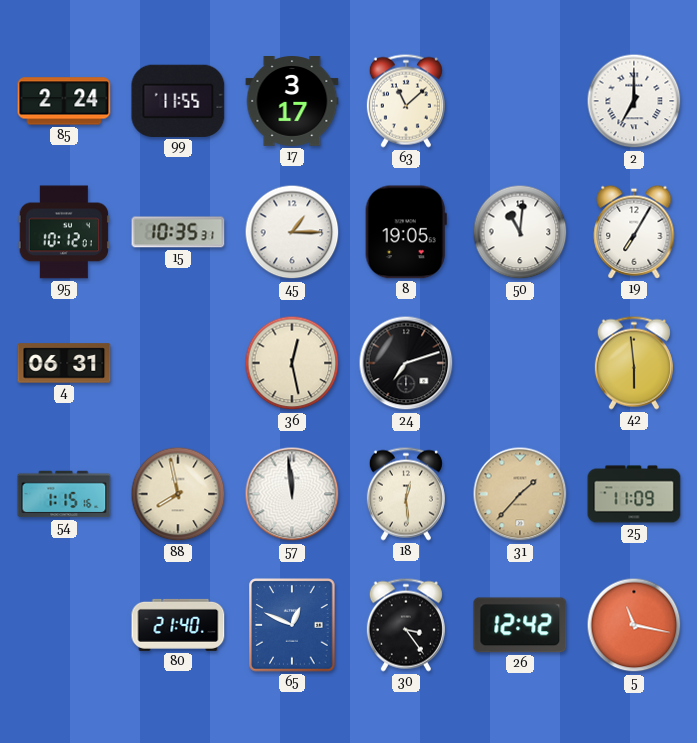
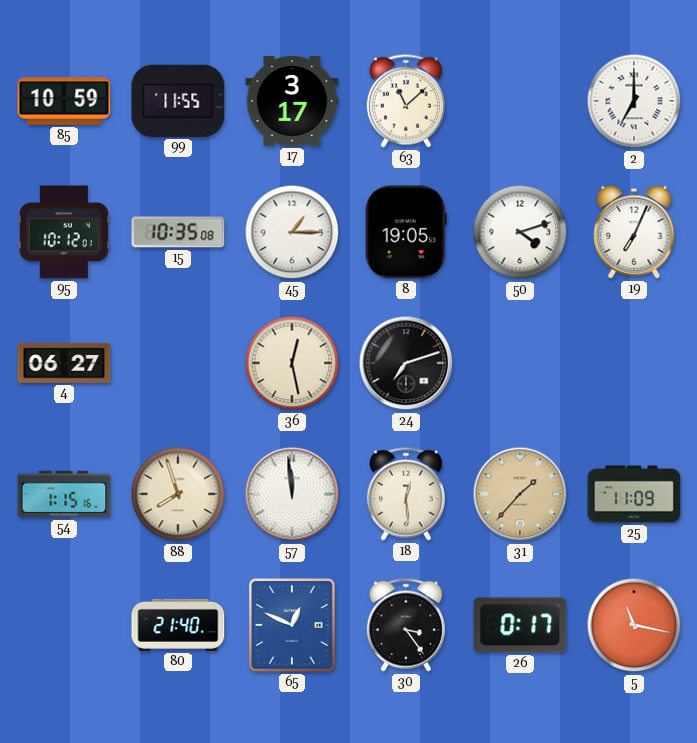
85: 2:24 -> 10:59 (64, 101)
15: 10:35:31 -> 10:35:08 (178, 232)
50: 11:01 -> 4:12 (520, 232)
19: 7:05 -> 7:04 (634, 232)
4: 06:31 -> 06:27 (64, 363)
42: 5:59 -> none (634, 363)
88: 7:58 -> 7:57 (178, 494)
26: 12:42 -> 0:17 (520, 625)
